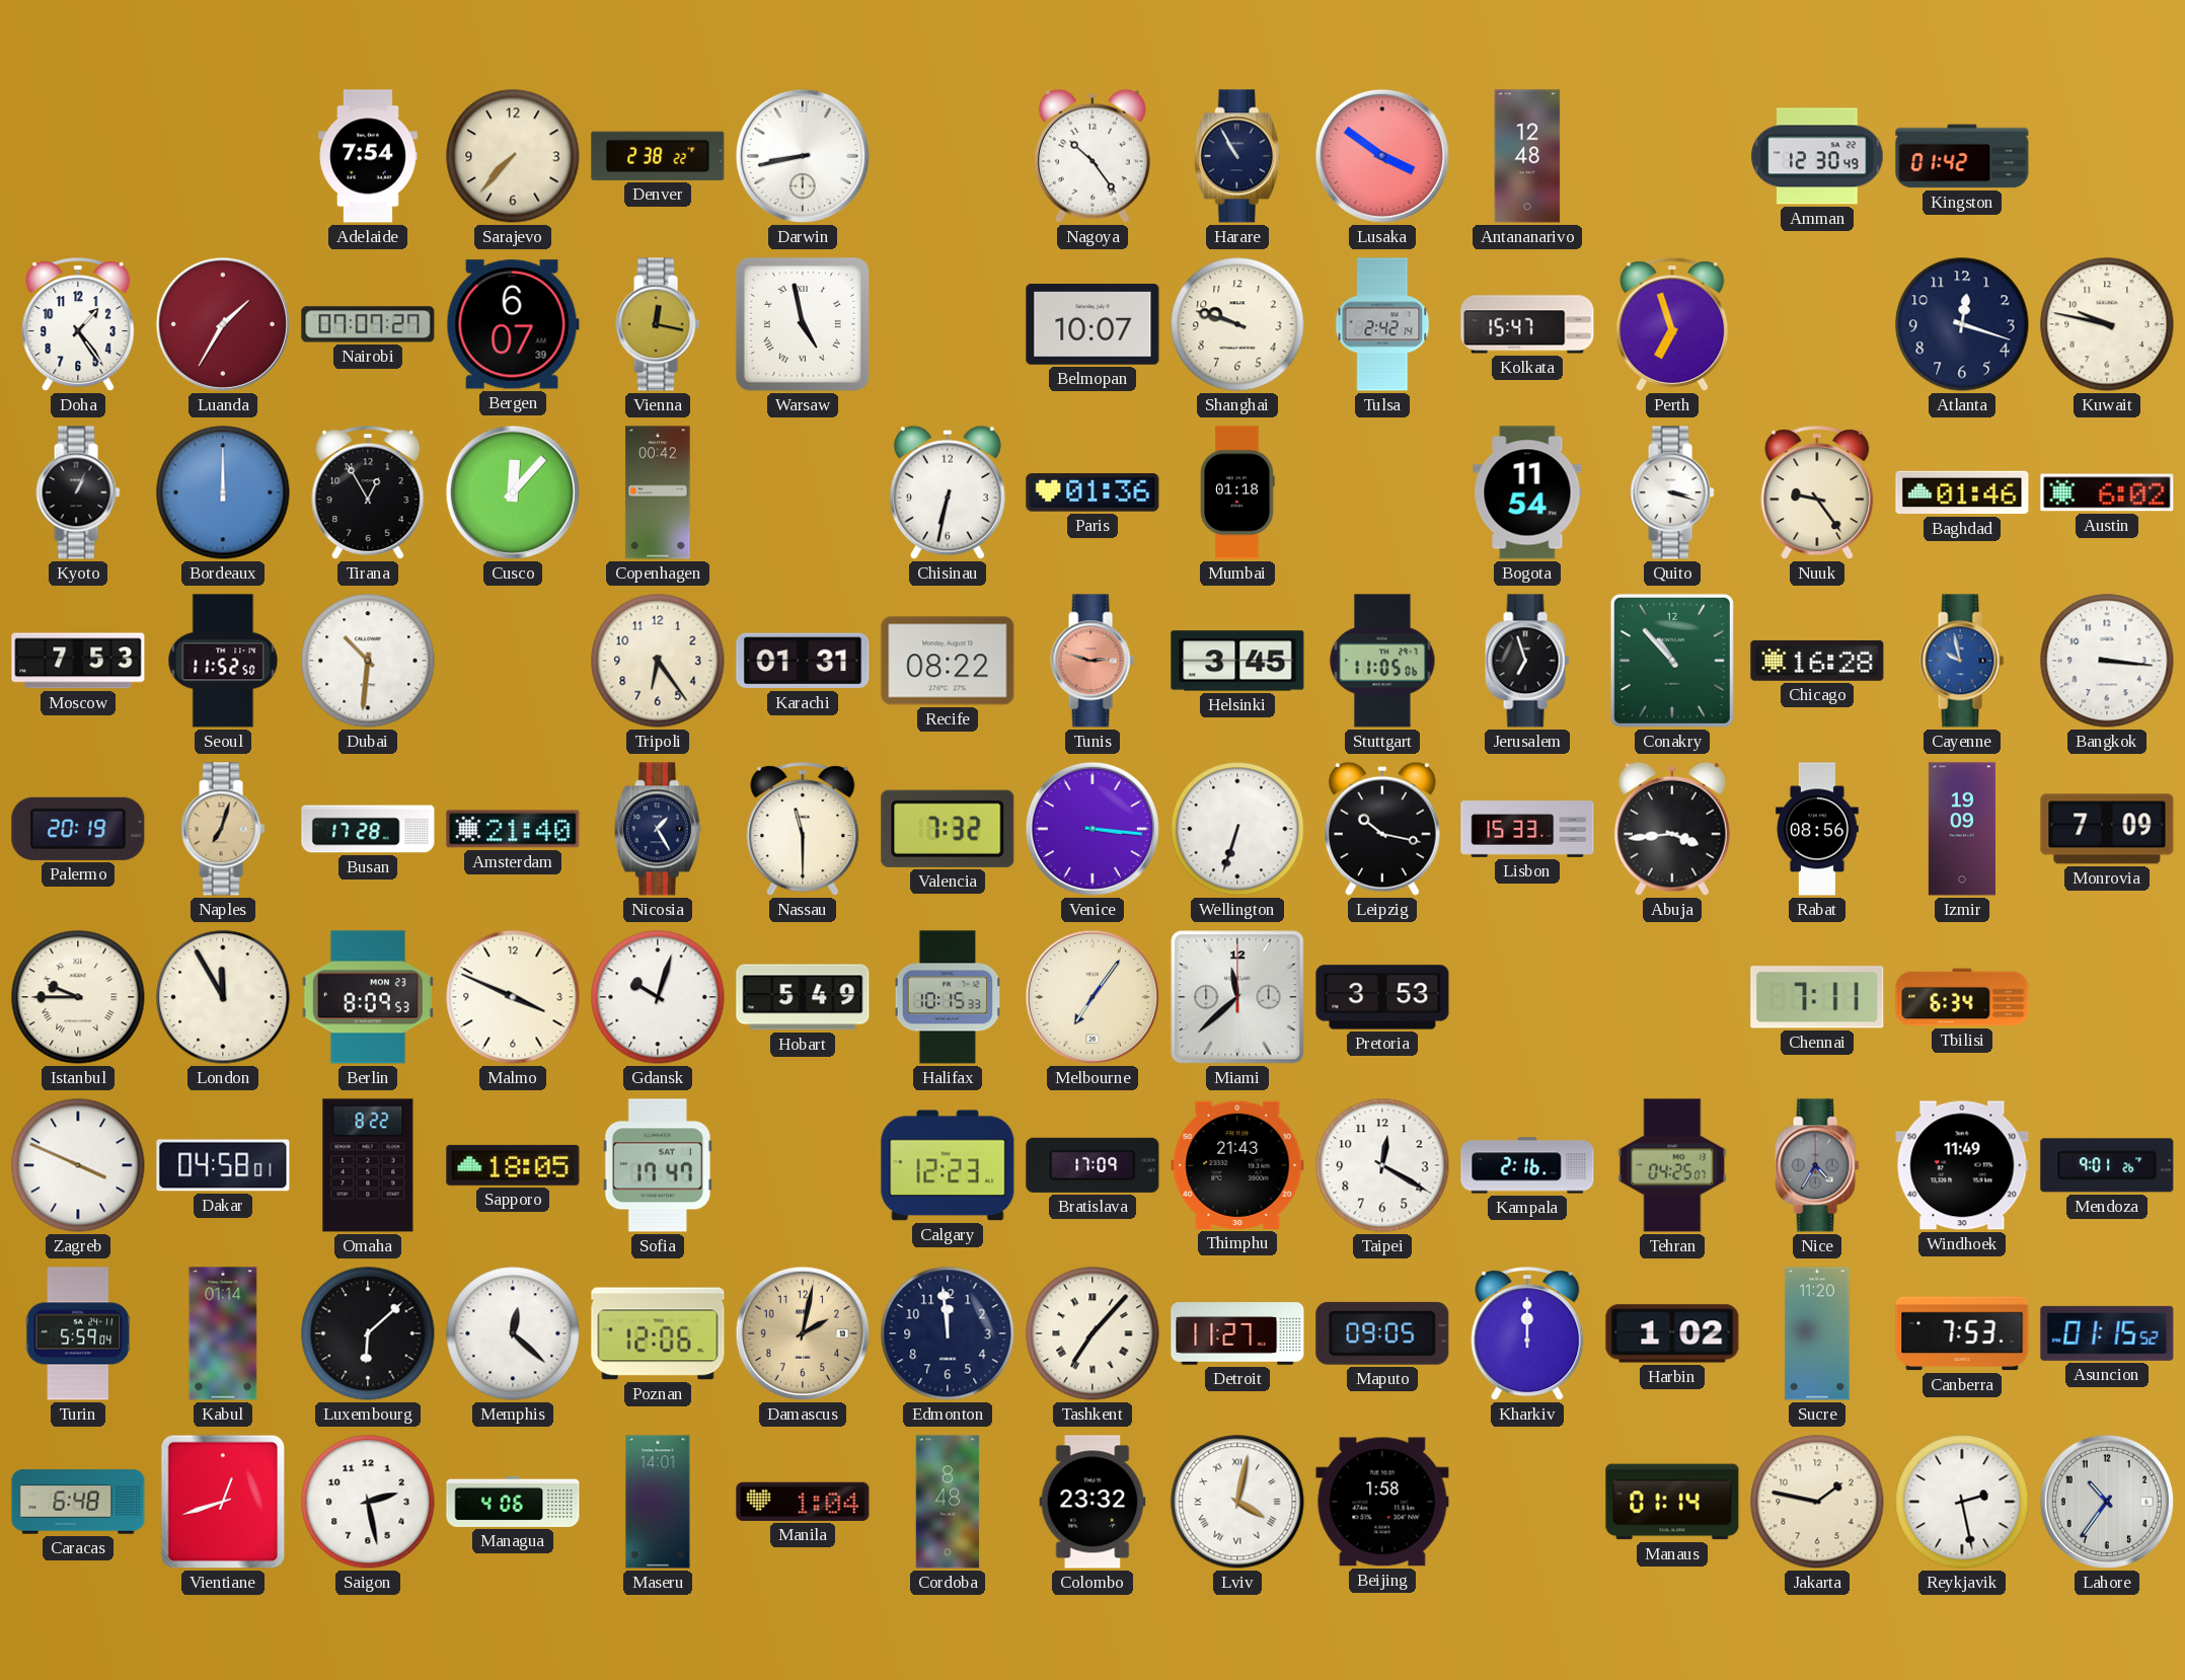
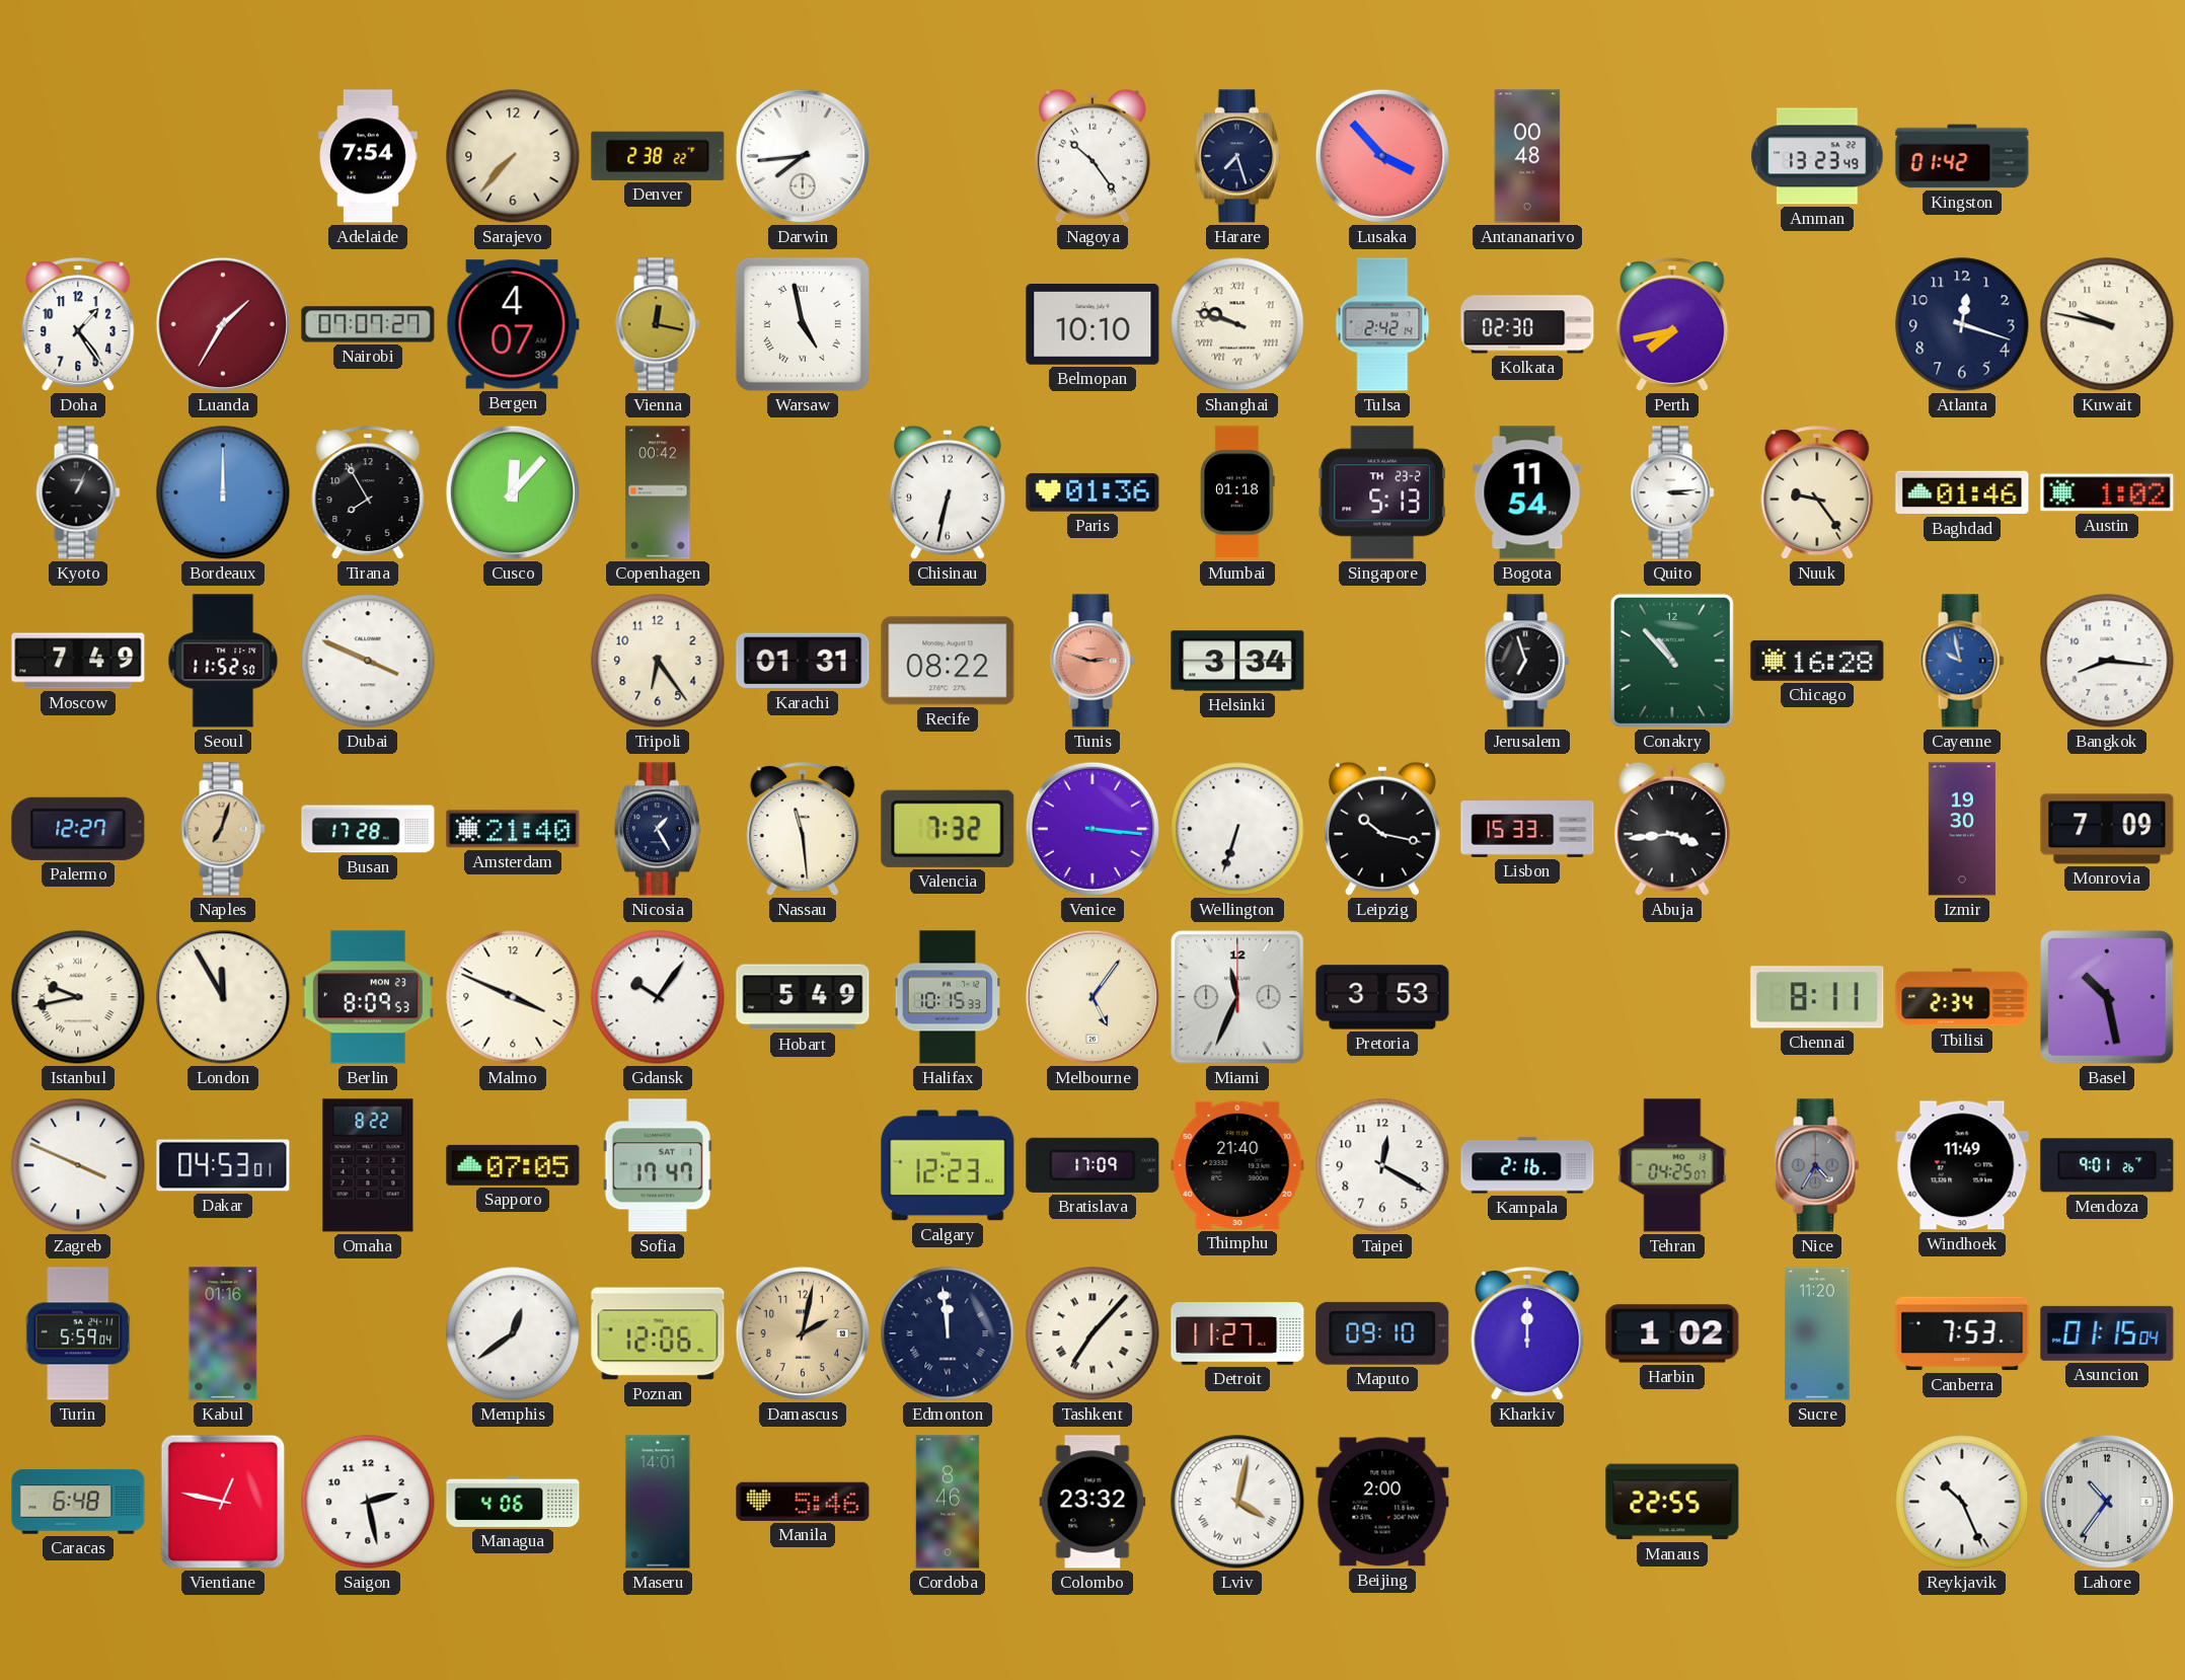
Darwin: 8:43 -> 7:44 (803, 156)
Harare: 10:55 -> 7:27 (1237, 156)
Lusaka: 3:51 -> 3:53 (1382, 156)
Antananarivo: 12:48 -> 00:48 (1527, 156)
Amman: 12:30 -> 13:23 (1817, 156)
Bergen: 6:07 -> 4:07 (513, 324)
Belmopan: 10:07 -> 10:10 (1092, 325)
Shanghai numerals: Arabic -> Roman (1237, 324)
Kolkata: 15:47 -> 02:30 (1527, 324)
Perth: 6:57 -> 7:43 (1672, 325)
Tirana: 12:55 -> 7:55 (368, 493)
Singapore: none -> 5:13 (1382, 492)
Quito: 3:18 -> 3:14 (1672, 492)
Austin: 6:02 -> 1:02 (2107, 492)
Moscow: 7:53 -> 7:49 (78, 661)
Dubai: 10:31 -> 3:49 (368, 661)
Helsinki: 3:45 -> 3:34 (1237, 661)
Stuttgart: 11:05 -> none (1382, 661)
Bangkok: 3:16 -> 8:16 (2107, 661)
Palermo: 20:19 -> 12:27 (78, 829)
Nassau: 11:30 -> 11:29 (803, 830)
Rabat: 08:56 -> none (1817, 829)
Izmir: 19:09 -> 19:30 (1962, 829)
Istanbul: 9:45 -> 9:43 (78, 997)
Gdansk: 10:03 -> 10:06 (658, 997)
Melbourne: 7:06 -> 5:06 (1092, 997)
Miami: 11:38 -> 11:34 (1237, 997)
Chennai: 7:11 -> 8:11 (1817, 997)
Tbilisi: 6:34 -> 2:34 (1962, 997)
Basel: none -> 10:28 (2108, 998)
Dakar: 04:58 -> 04:53 (223, 1165)
Sapporo: 18:05 -> 07:05 (513, 1165)
Thimphu: 21:43 -> 21:40 (1237, 1165)
Kabul: 01:14 -> 01:16 (223, 1333)
Luxembourg: 6:08 -> none (368, 1333)
Memphis: 12:22 -> 12:39 (513, 1333)
Edmonton numerals: Arabic -> Roman (948, 1333)
Maputo: 09:05 -> 09:10 (1382, 1333)
Asuncion: 01:15:52 -> 01:15:04 (2107, 1333)
Vientiane: 12:42 -> 12:47 (223, 1502)
Manila: 1:04 -> 5:46 (803, 1502)
Cordoba: 8:48 -> 8:46 (948, 1502)
Beijing: 1:58 -> 2:00 (1382, 1502)
Manaus: 01:14 -> 22:55 (1672, 1502)
Jakarta: 1:47 -> none (1817, 1502)
Reykjavik: 2:28 -> 10:26 (1962, 1502)
